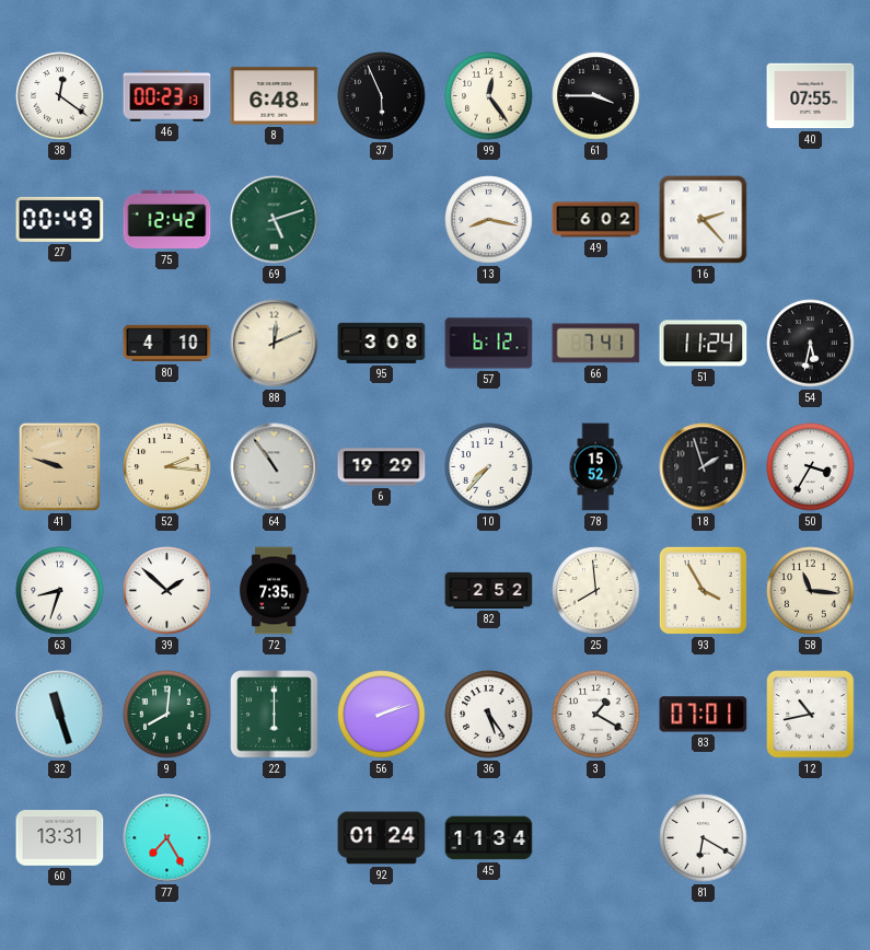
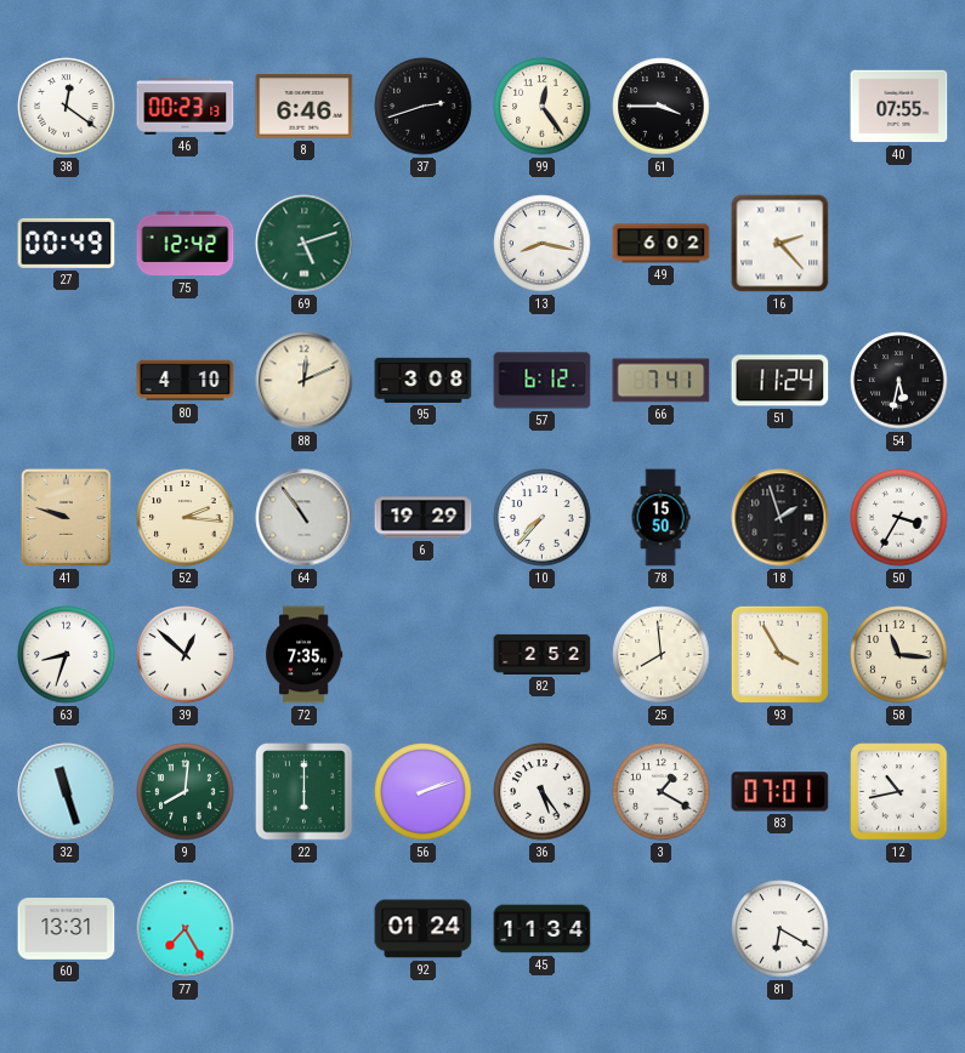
8: 6:48 -> 6:46 (305, 107)
37: 5:56 -> 2:42 (424, 107)
78: 15:52 -> 15:50 (660, 518)
39: 1:52 -> 12:52 (186, 655)
